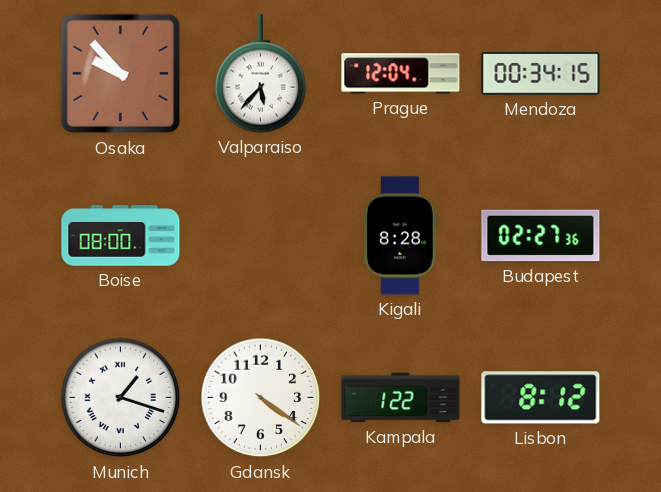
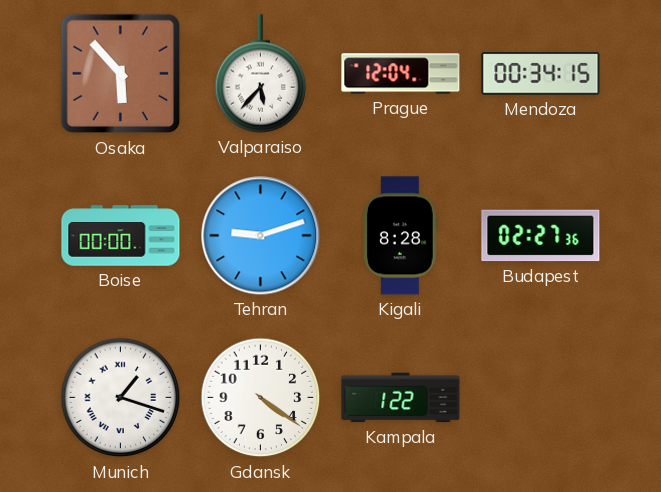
Osaka: 9:53 -> 5:53 (121, 74)
Boise: 08:00 -> 00:00 (121, 236)
Tehran: none -> 9:12 (261, 236)
Lisbon: 8:12 -> none (541, 398)
